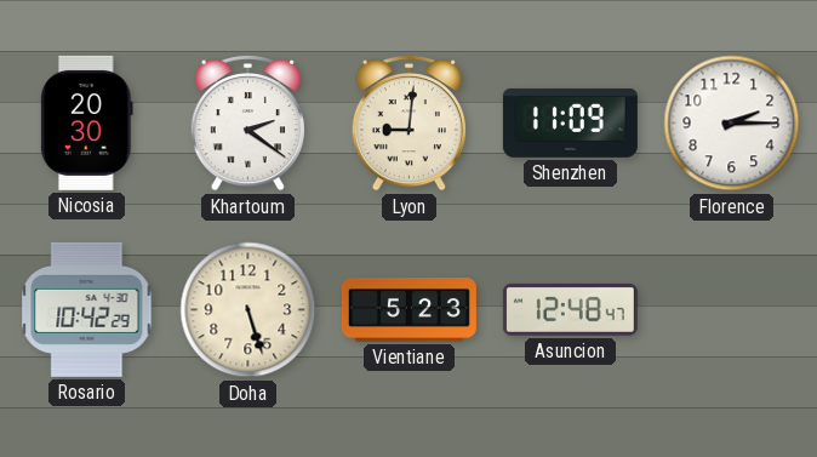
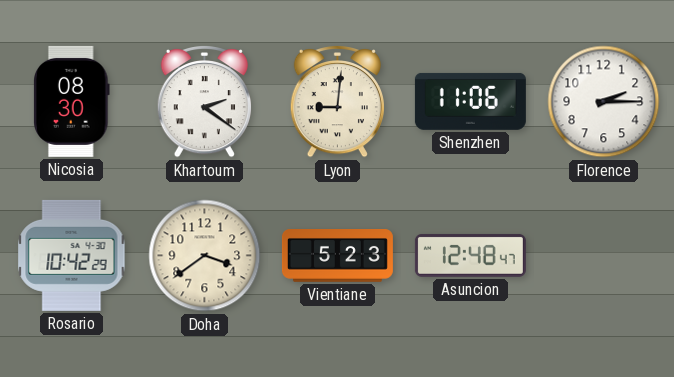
Nicosia: 20:30 -> 08:30 (72, 101)
Shenzhen: 11:09 -> 11:06 (470, 101)
Doha: 5:27 -> 3:39 (205, 256)
